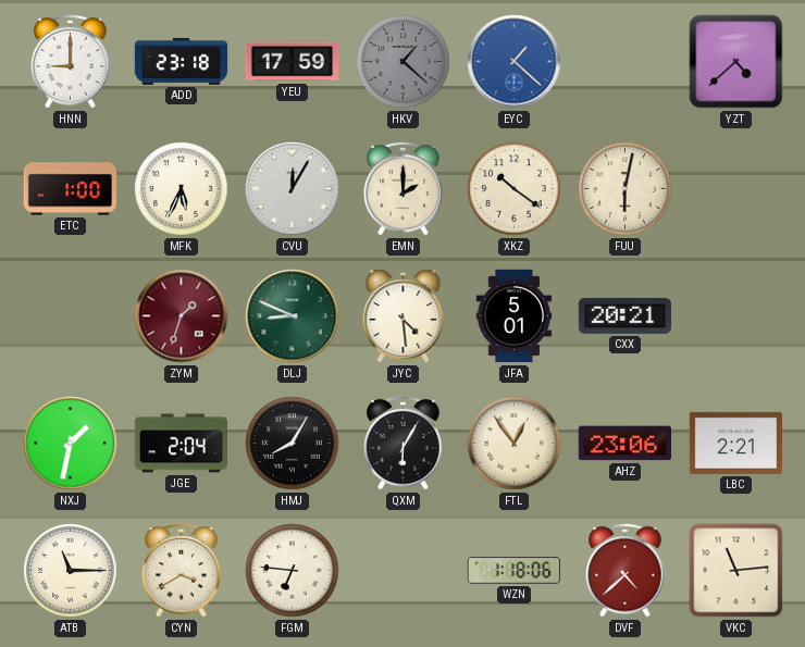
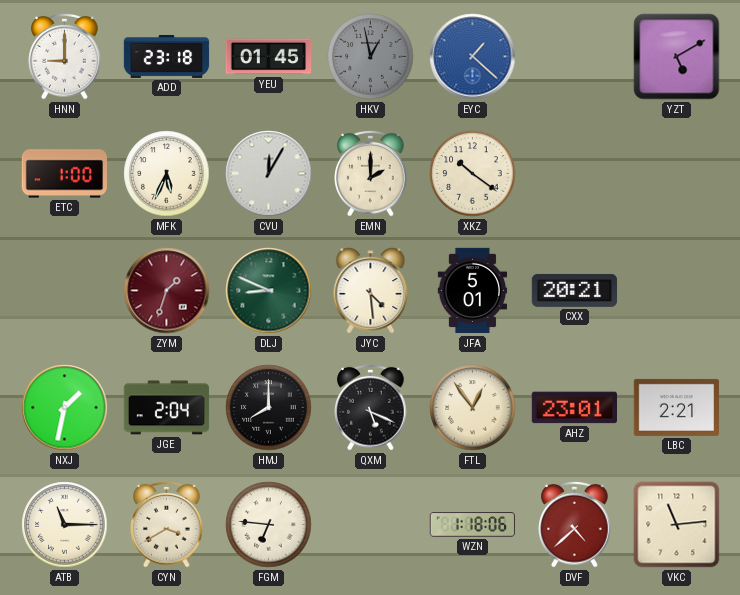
YEU: 17:59 -> 01:45 (269, 57)
HKV: 1:22 -> 12:58 (371, 57)
YZT: 4:38 -> 5:10 (677, 57)
FUU: 6:02 -> none (626, 189)
HMJ: 8:05 -> 8:00 (269, 408)
QXM: 6:05 -> 5:19 (371, 407)
AHZ: 23:06 -> 23:01 (574, 408)
